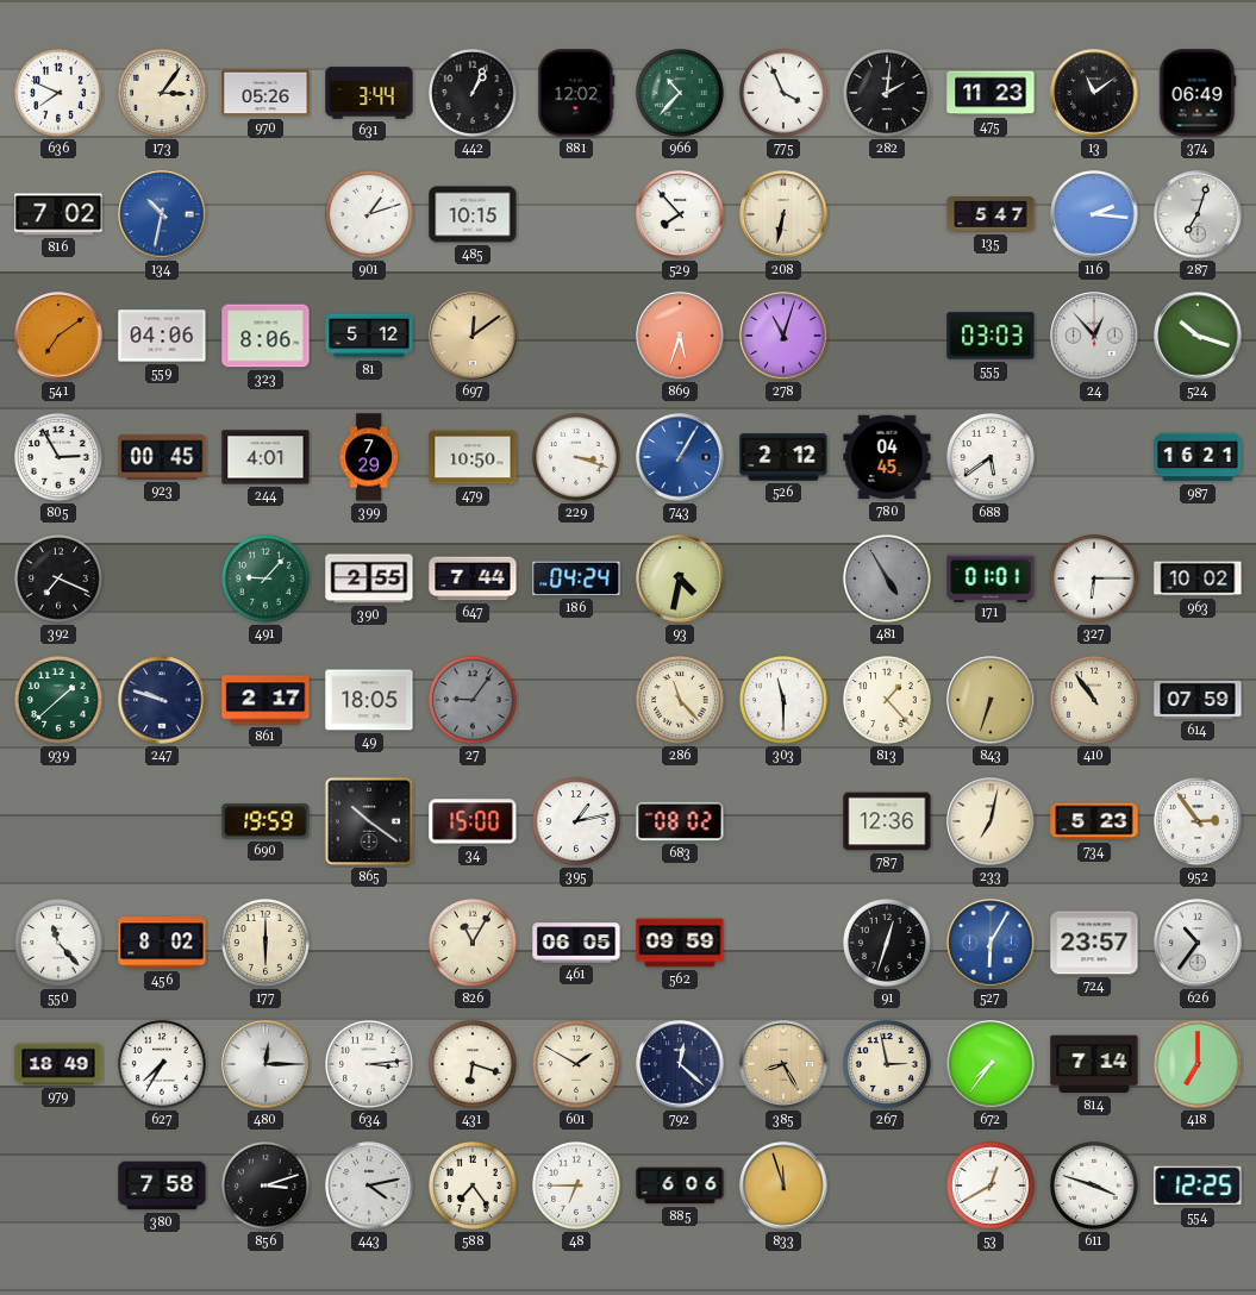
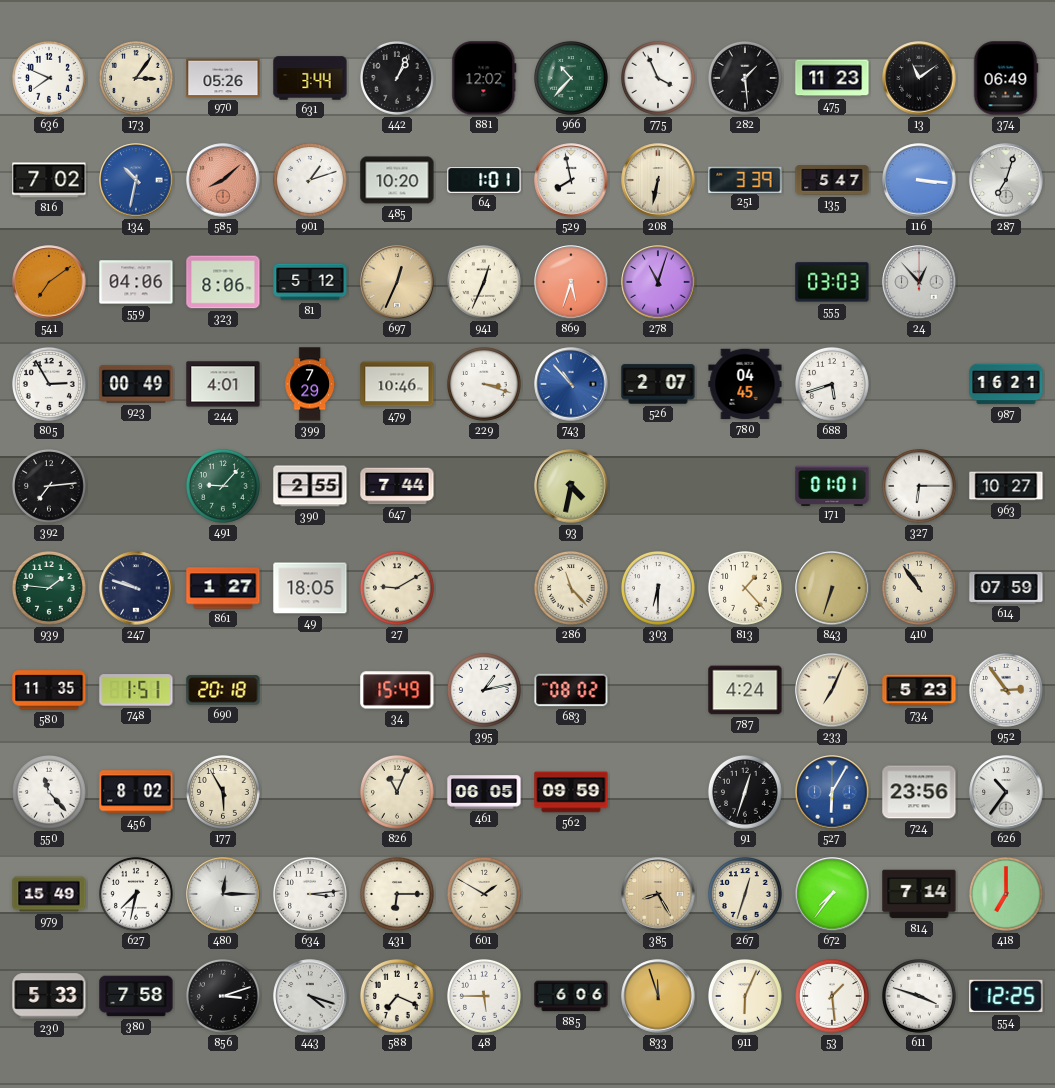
282: 2:01 -> 1:29 (746, 79)
585: none -> 8:08 (223, 180)
485: 10:15 -> 10:20 (397, 180)
64: none -> 1:01 (484, 180)
529: 7:53 -> 7:58 (571, 180)
251: none -> 3:39 (745, 179)
116: 2:16 -> 3:16 (919, 180)
697: 12:09 -> 12:34 (397, 282)
941: none -> 12:34 (485, 283)
524: 10:18 -> none (1198, 336)
923: 00:45 -> 00:49 (136, 384)
479: 10:50 -> 10:46 (397, 384)
743: 1:05 -> 10:53 (571, 384)
526: 2:12 -> 2:07 (658, 384)
688: 5:39 -> 5:42 (833, 385)
392: 7:19 -> 7:14 (50, 487)
186: 04:24 -> none (576, 578)
481: 4:55 -> none (888, 580)
963: 10:02 -> 10:27 (1006, 486)
939: 1:38 -> 1:46 (50, 589)
861: 2:17 -> 1:27 (223, 588)
27: 9:06 -> 9:10 (398, 589)
27 dial: grey -> cream (398, 589)
303: 11:30 -> 6:30 (659, 589)
580: none -> 11:35 (49, 690)
748: none -> 1:51 (136, 690)
690: 19:59 -> 20:18 (223, 690)
865: 10:21 -> none (369, 821)
34: 15:00 -> 15:49 (397, 690)
787: 12:36 -> 4:24 (745, 690)
233: 7:02 -> 7:04 (832, 690)
177: 6:00 -> 5:55 (224, 793)
826: 11:05 -> 11:04 (398, 793)
724: 23:57 -> 23:56 (919, 792)
979: 18:49 -> 15:49 (49, 894)
627: 7:35 -> 7:32 (137, 895)
431: 6:18 -> 6:15 (398, 895)
792: 12:22 -> none (680, 1064)
267: 2:58 -> 12:33 (746, 895)
230: none -> 5:33 (49, 996)
443: 4:13 -> 4:18 (310, 996)
588: 7:24 -> 7:19 (398, 997)
48: 6:45 -> 5:45 (485, 997)
911: none -> 6:04 (746, 997)
53: 12:40 -> 1:29 (833, 997)
